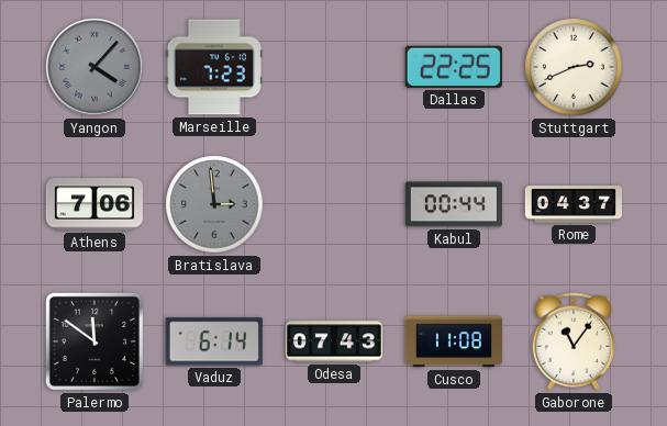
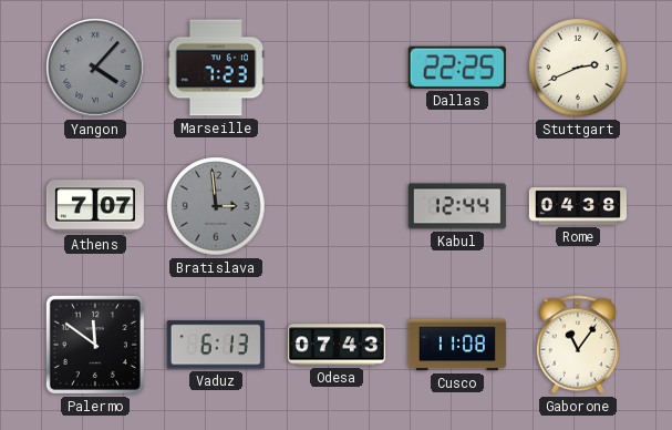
Athens: 7:06 -> 7:07 (95, 206)
Kabul: 00:44 -> 12:44 (457, 206)
Rome: 04:37 -> 04:38 (577, 206)
Vaduz: 6:14 -> 6:13 (216, 345)
